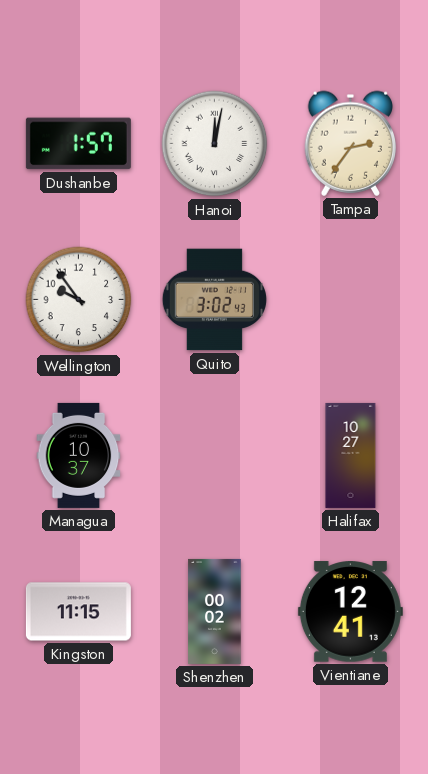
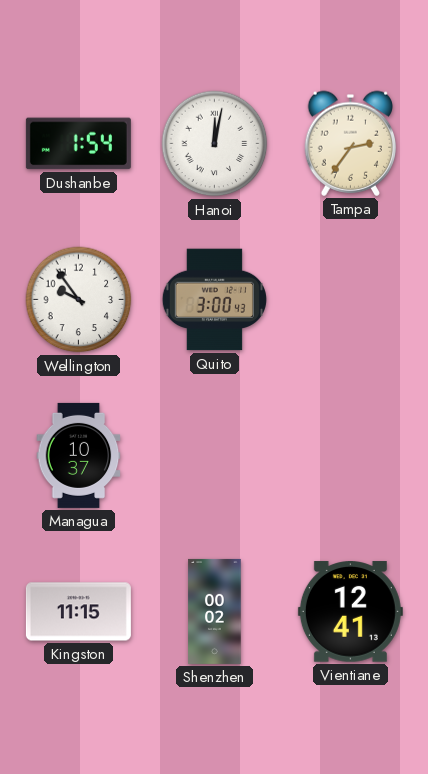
Dushanbe: 1:57 -> 1:54 (78, 144)
Quito: 3:02 -> 3:00 (214, 300)
Halifax: 10:27 -> none (351, 455)
